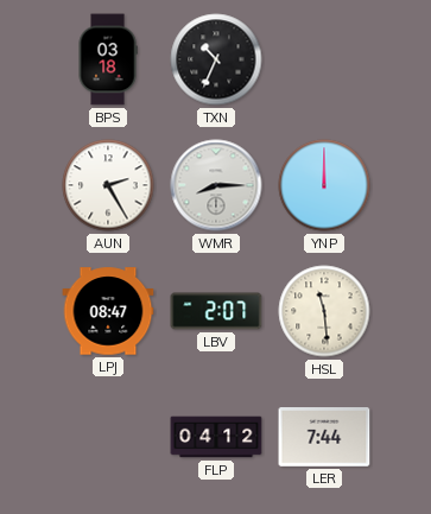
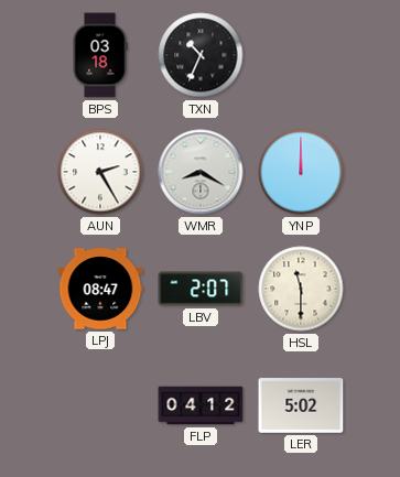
WMR: 8:15 -> 8:20 (201, 172)
HSL: 11:29 -> 11:30 (301, 289)
LER: 7:44 -> 5:02 (301, 405)
